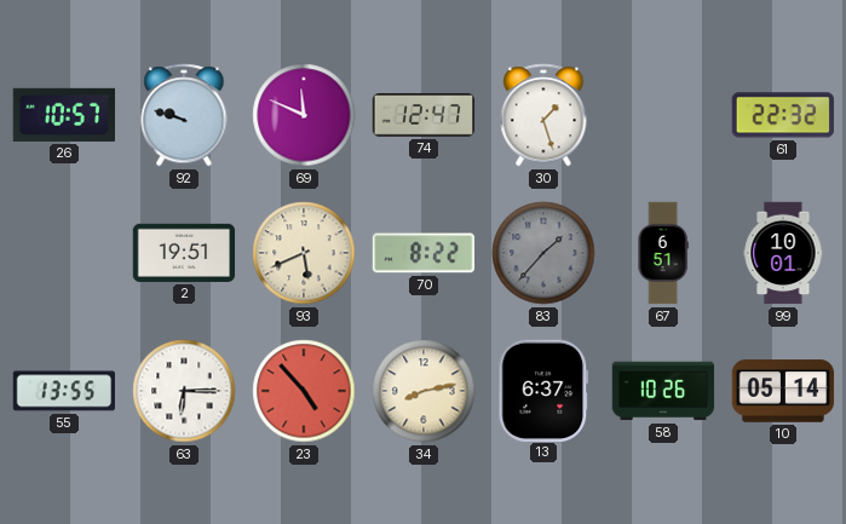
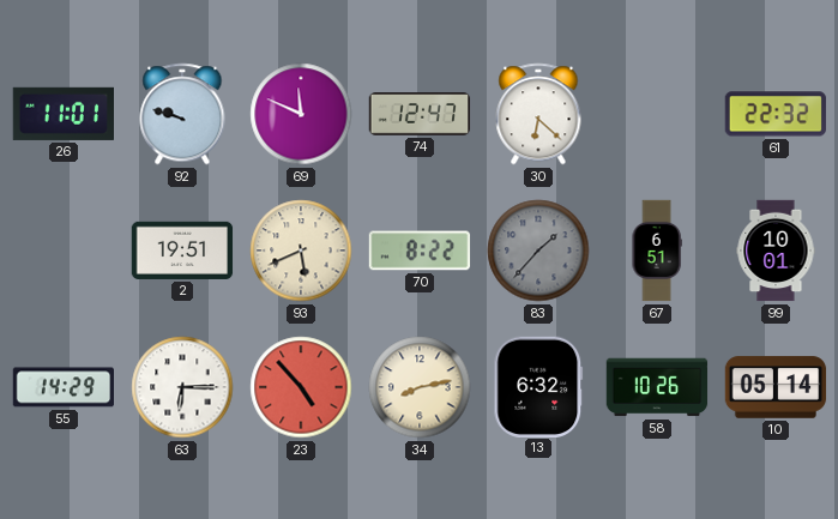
26: 10:57 -> 11:01 (62, 114)
30: 1:27 -> 6:22 (538, 114)
55: 13:55 -> 14:29 (62, 387)
13: 6:37 -> 6:32 (538, 386)
